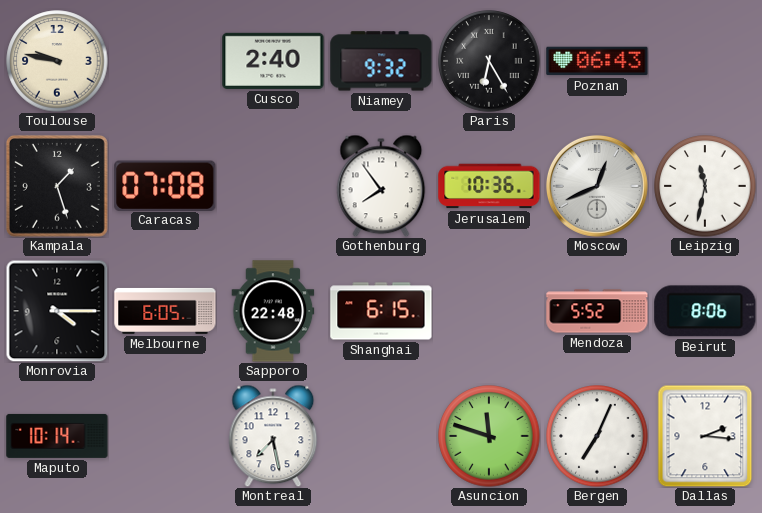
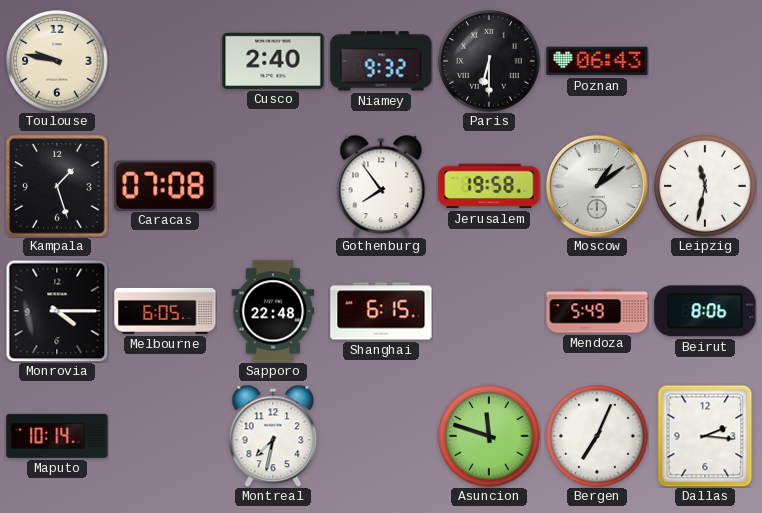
Paris: 6:25 -> 6:30 (489, 61)
Jerusalem: 10:36 -> 19:58 (489, 186)
Moscow: 12:41 -> 1:09 (597, 186)
Mendoza: 5:52 -> 5:49 (597, 311)
Montreal: 7:28 -> 7:32 (273, 436)
